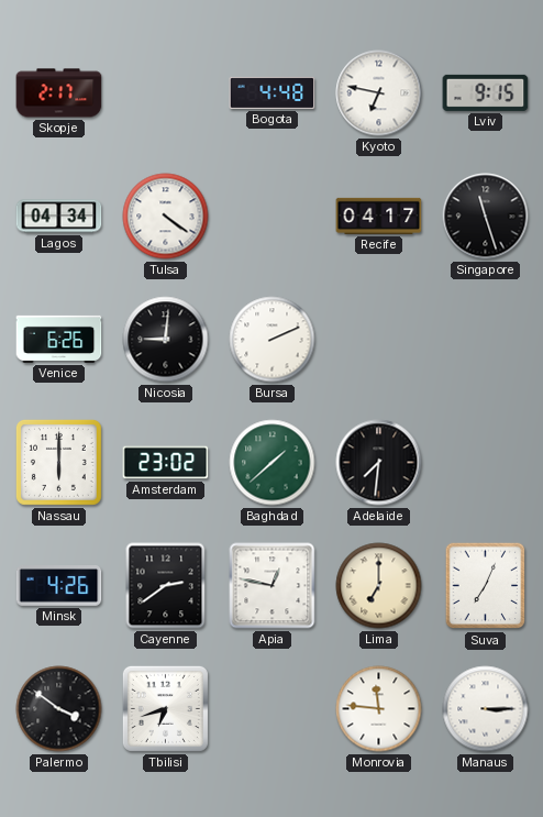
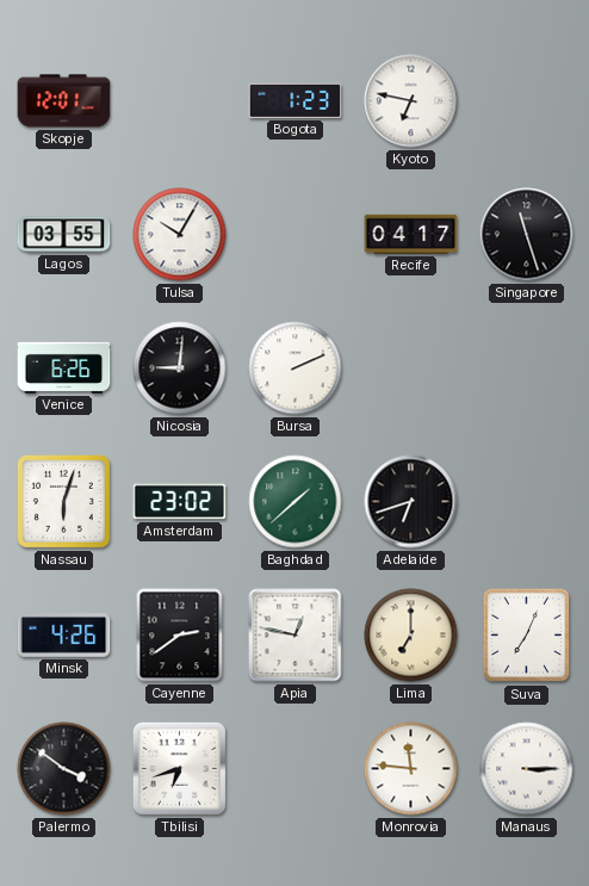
Skopje: 2:17 -> 12:01 (64, 101)
Bogota: 4:48 -> 1:23 (296, 100)
Lviv: 9:15 -> none (486, 92)
Lagos: 04:34 -> 03:55 (64, 235)
Tulsa: 4:21 -> 10:05 (180, 235)
Nassau: 6:00 -> 6:03 (63, 501)
Adelaide: 7:31 -> 6:42 (411, 502)
